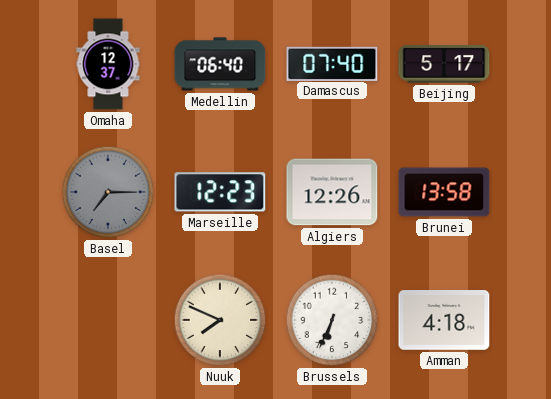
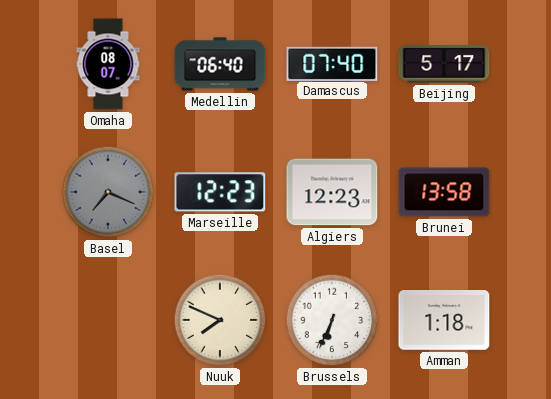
Omaha: 12:37 -> 08:07 (108, 64)
Basel: 7:15 -> 7:19 (108, 192)
Algiers: 12:26 -> 12:23 (332, 192)
Amman: 4:18 -> 1:18 (444, 321)
